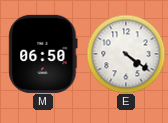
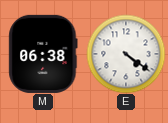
M: 06:50 -> 06:38 (43, 54)
